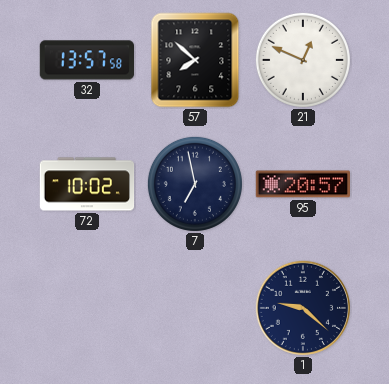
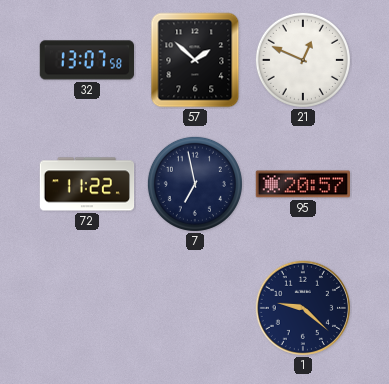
32: 13:57 -> 13:07 (86, 60)
57: 7:52 -> 1:52 (195, 60)
72: 10:02 -> 11:22 (87, 184)
